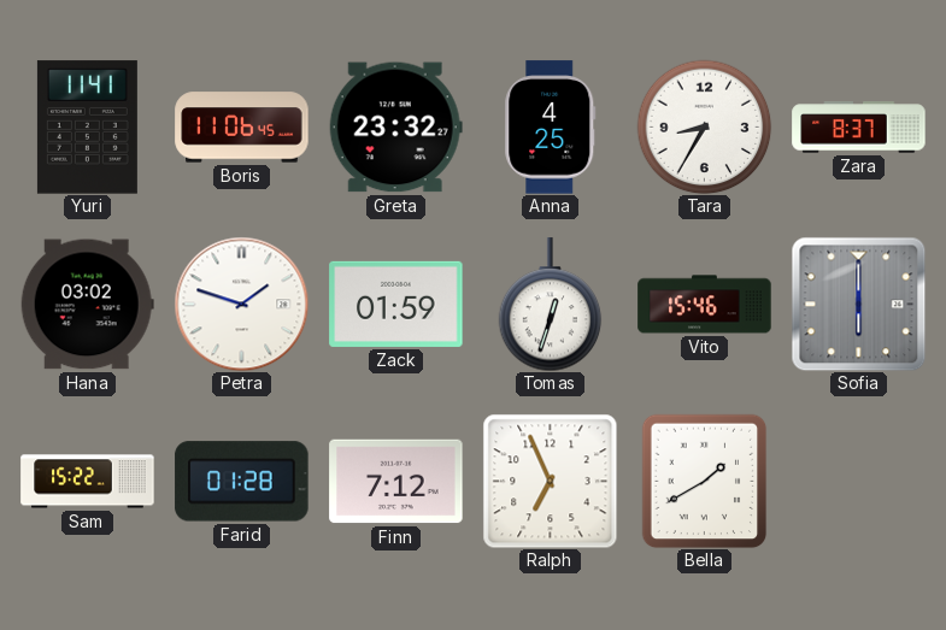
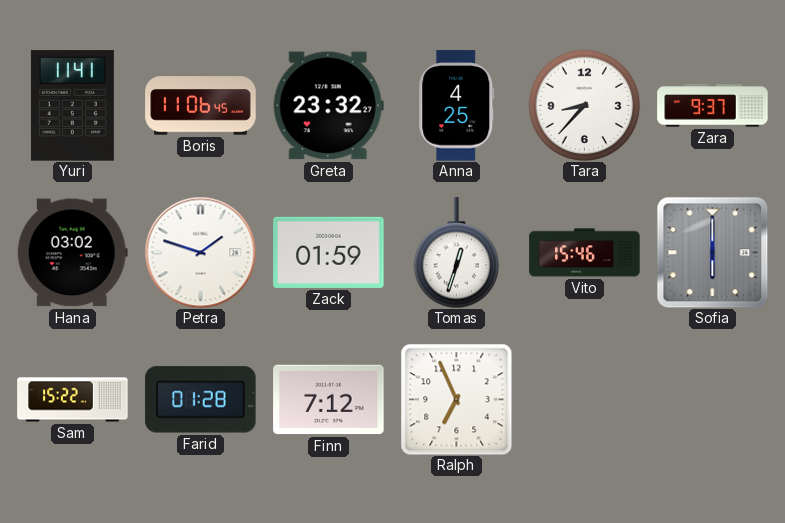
Tara: 8:35 -> 8:37 (584, 105)
Zara: 8:37 -> 9:37 (713, 106)
Bella: 1:40 -> none (705, 481)
